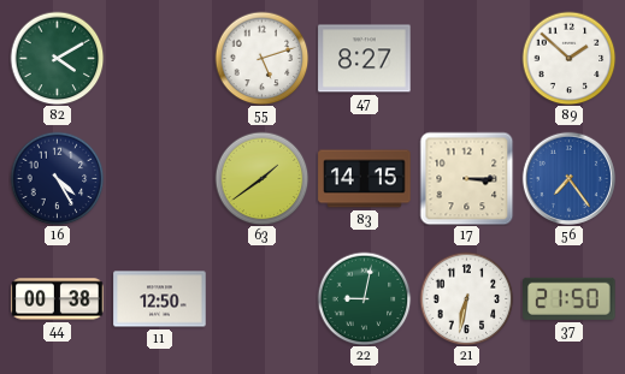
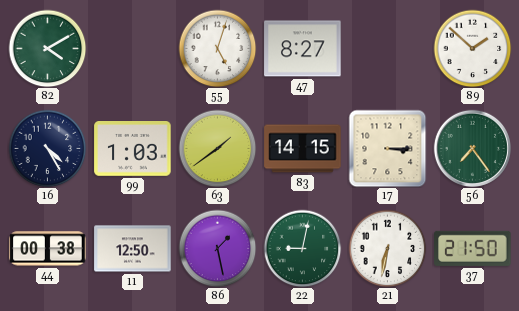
55: 5:12 -> 5:03 (217, 48)
99: none -> 1:03 (133, 149)
56 dial: blue -> green (472, 148)
86: none -> 1:28 (217, 248)
